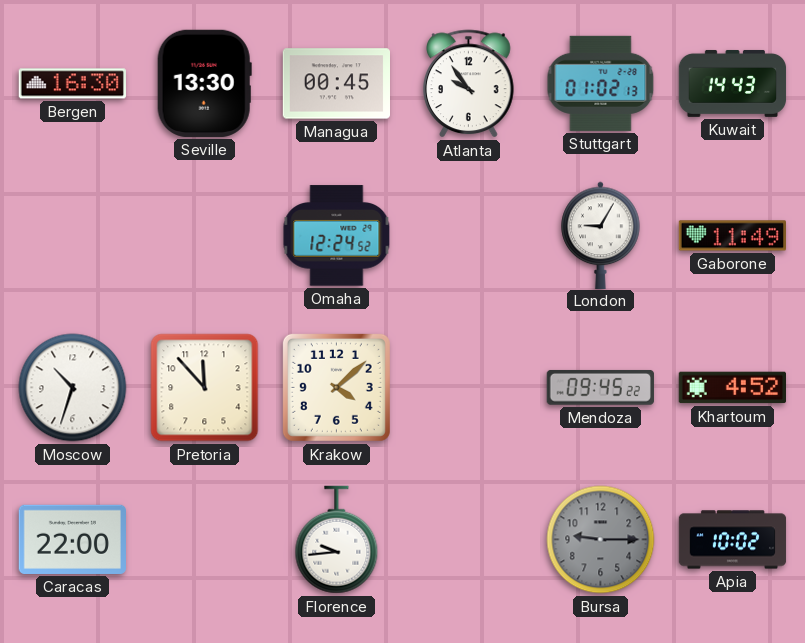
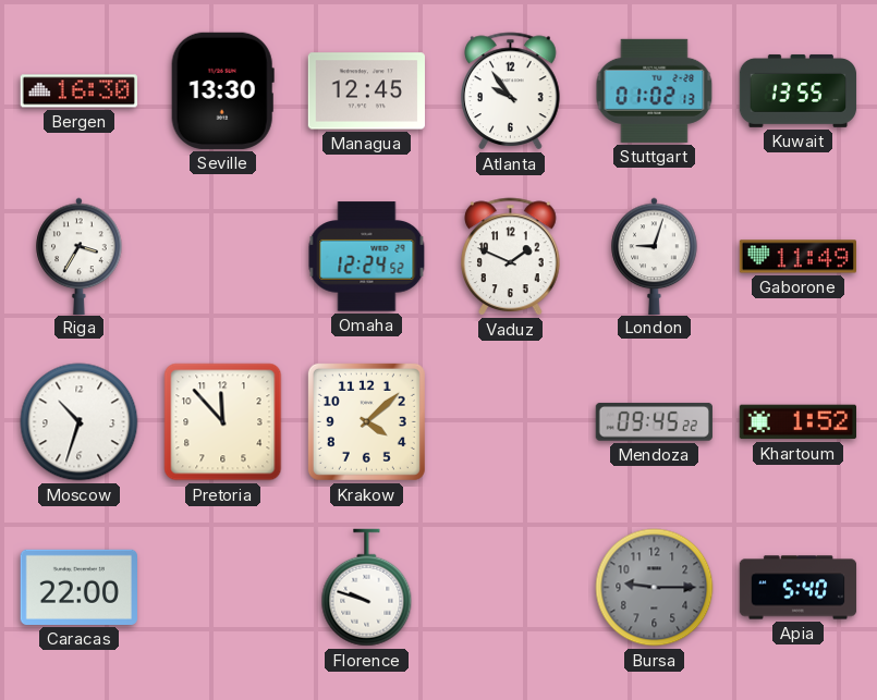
Managua: 00:45 -> 12:45 (366, 91)
Kuwait: 14:43 -> 13:55 (799, 90)
Riga: none -> 3:35 (80, 256)
Vaduz: none -> 1:49 (511, 257)
London: 9:05 -> 9:03 (655, 256)
Khartoum: 4:52 -> 1:52 (797, 422)
Florence: 9:44 -> 9:48 (367, 588)
Apia: 10:02 -> 5:40 (799, 588)
